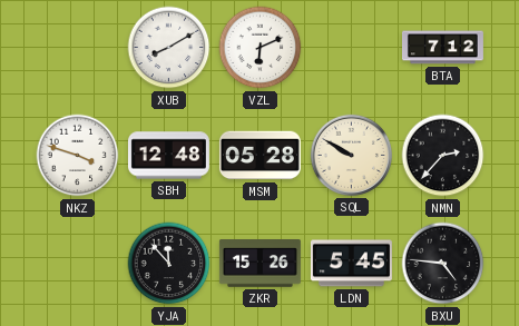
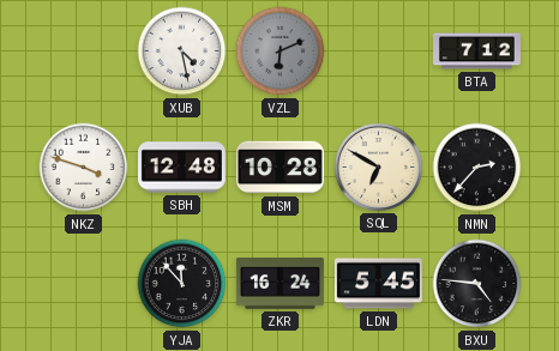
XUB: 8:10 -> 4:28 (182, 52)
VZL dial: white -> grey (281, 52)
MSM: 05:28 -> 10:28 (279, 168)
SQL: 9:50 -> 6:50 (378, 167)
ZKR: 15:26 -> 16:24 (279, 284)
